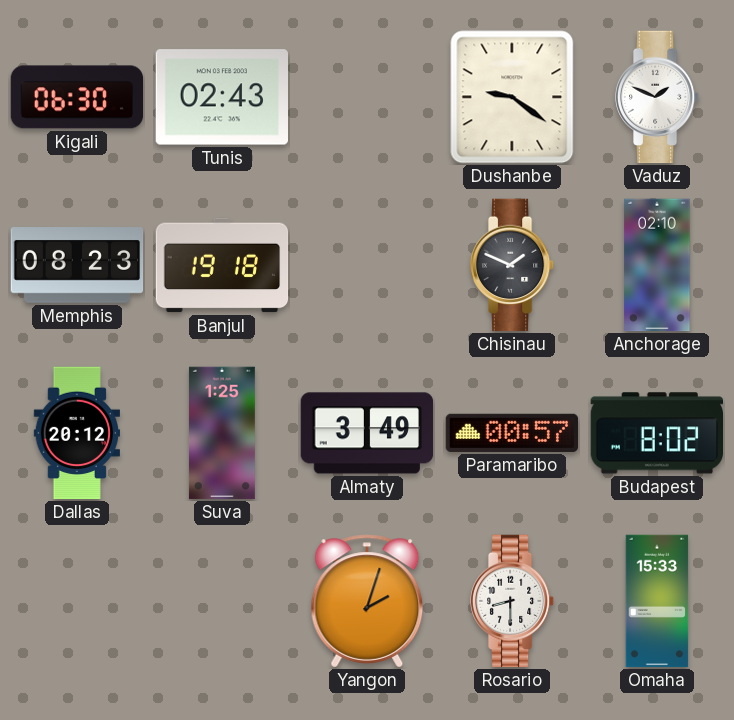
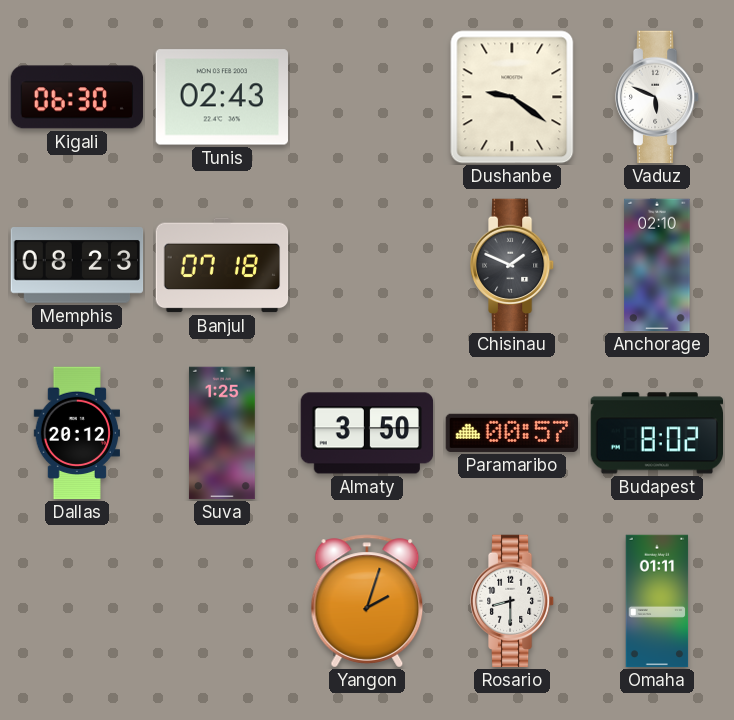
Vaduz: 1:49 -> 5:49 (657, 97)
Banjul: 19:18 -> 07:18 (222, 265)
Almaty: 3:49 -> 3:50 (367, 433)
Omaha: 15:33 -> 01:11 (657, 601)
